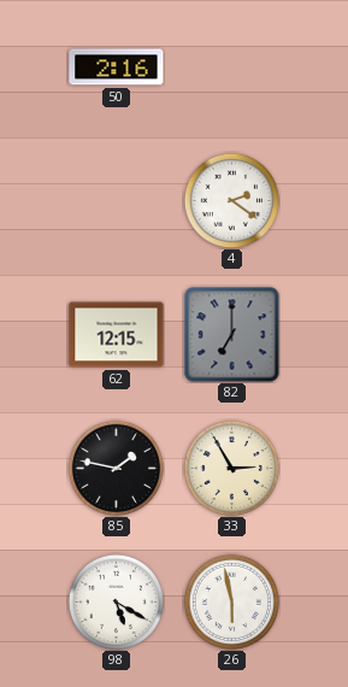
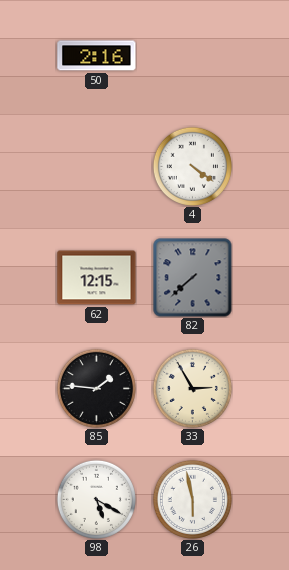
4: 2:21 -> 4:21 (192, 166)
82: 7:00 -> 7:38 (193, 278)
85: 1:47 -> 1:46 (96, 388)
